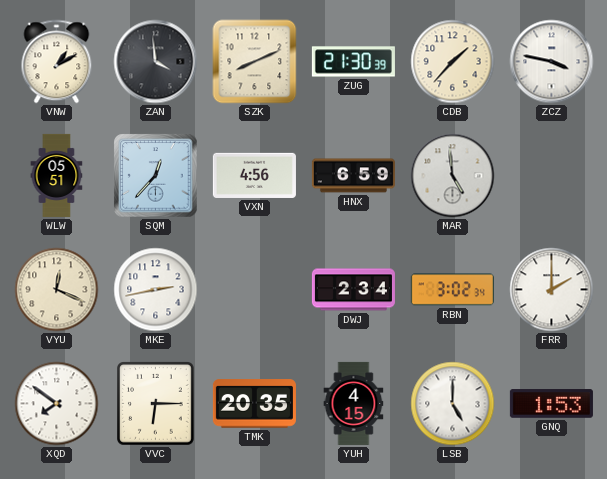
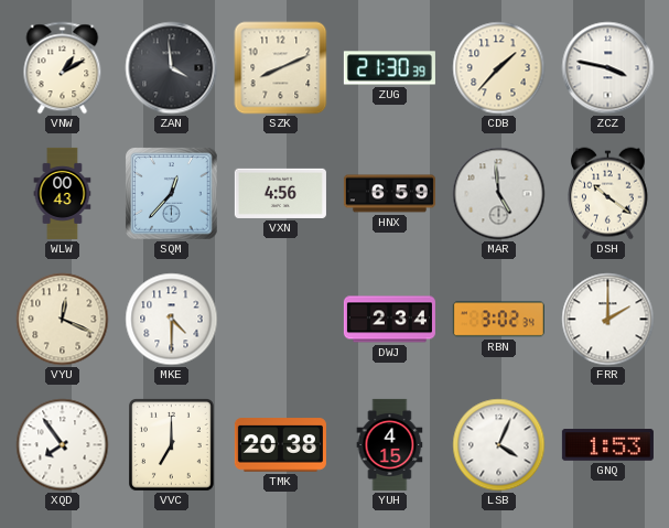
WLW: 05:51 -> 00:43 (63, 193)
DSH: none -> 10:21 (607, 194)
MKE: 2:43 -> 4:30 (172, 320)
XQD: 7:51 -> 7:54 (63, 445)
VVC: 6:15 -> 7:00 (172, 445)
TMK: 20:35 -> 20:38 (280, 445)
LSB: 5:00 -> 4:04 (499, 445)
